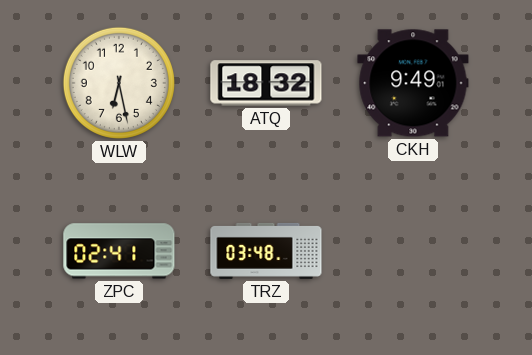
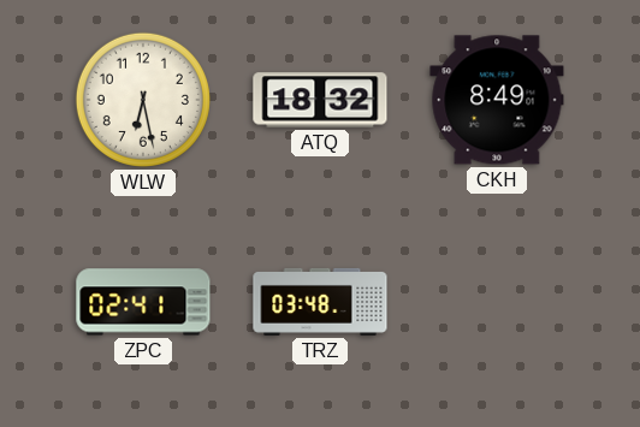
CKH: 9:49 -> 8:49 (497, 100)
